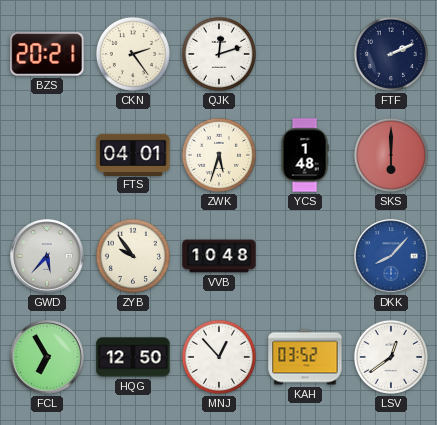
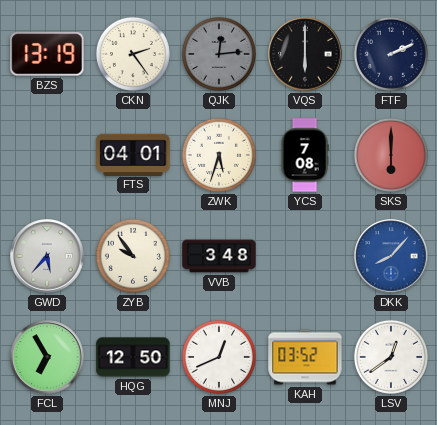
BZS: 20:21 -> 13:19 (47, 54)
QJK: 12:12 -> 12:14 (219, 54)
QJK dial: white -> grey (219, 54)
VQS: none -> 6:00 (305, 54)
YCS: 1:48 -> 7:08 (305, 155)
VVB: 10:48 -> 3:48 (219, 256)
MNJ: 12:53 -> 12:41 (219, 357)
